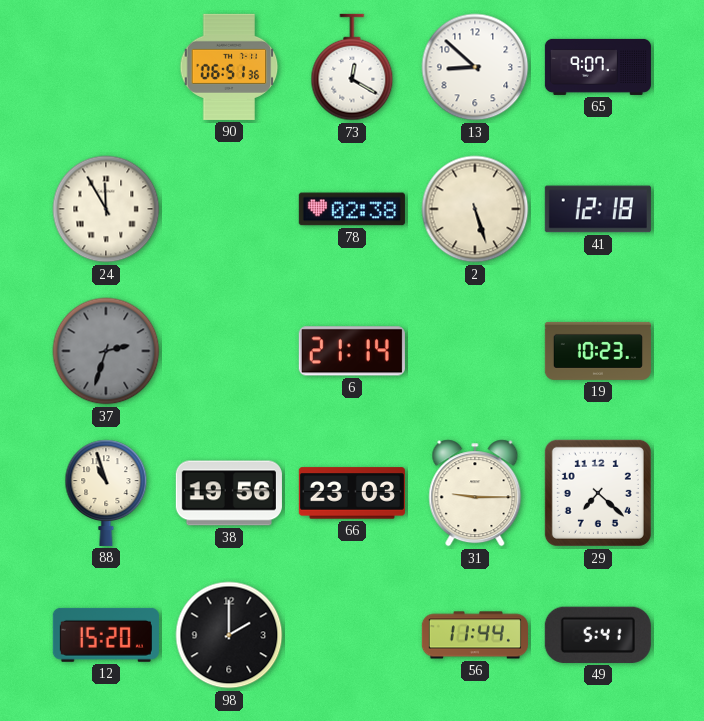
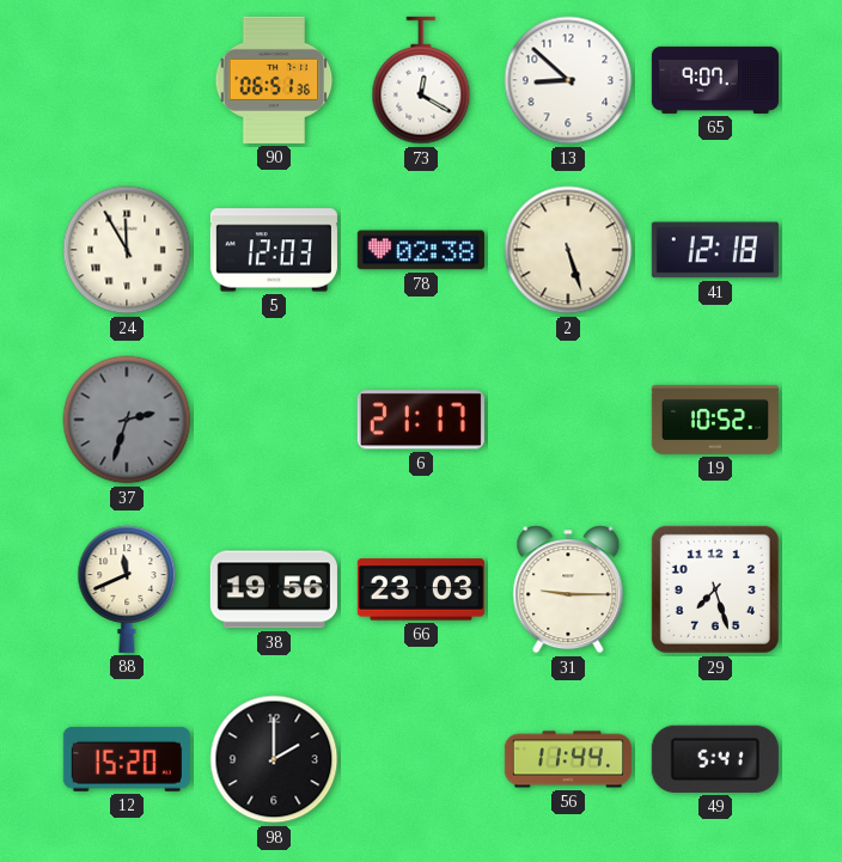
5: none -> 12:03 (274, 250)
6: 21:14 -> 21:17 (421, 420)
19: 10:23 -> 10:52 (715, 420)
88: 10:57 -> 11:41 (127, 589)
29: 7:22 -> 7:27 (715, 589)
